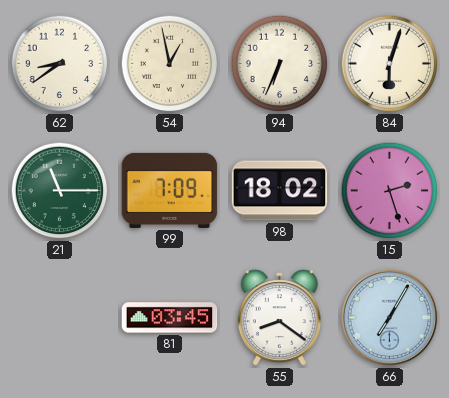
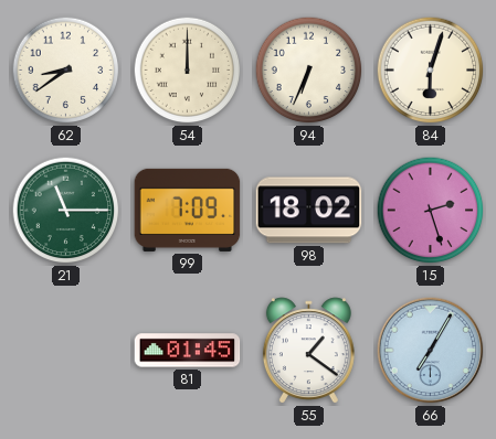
54: 12:58 -> 12:00 (188, 71)
81: 03:45 -> 01:45 (188, 351)
55: 8:21 -> 1:21 (308, 351)
